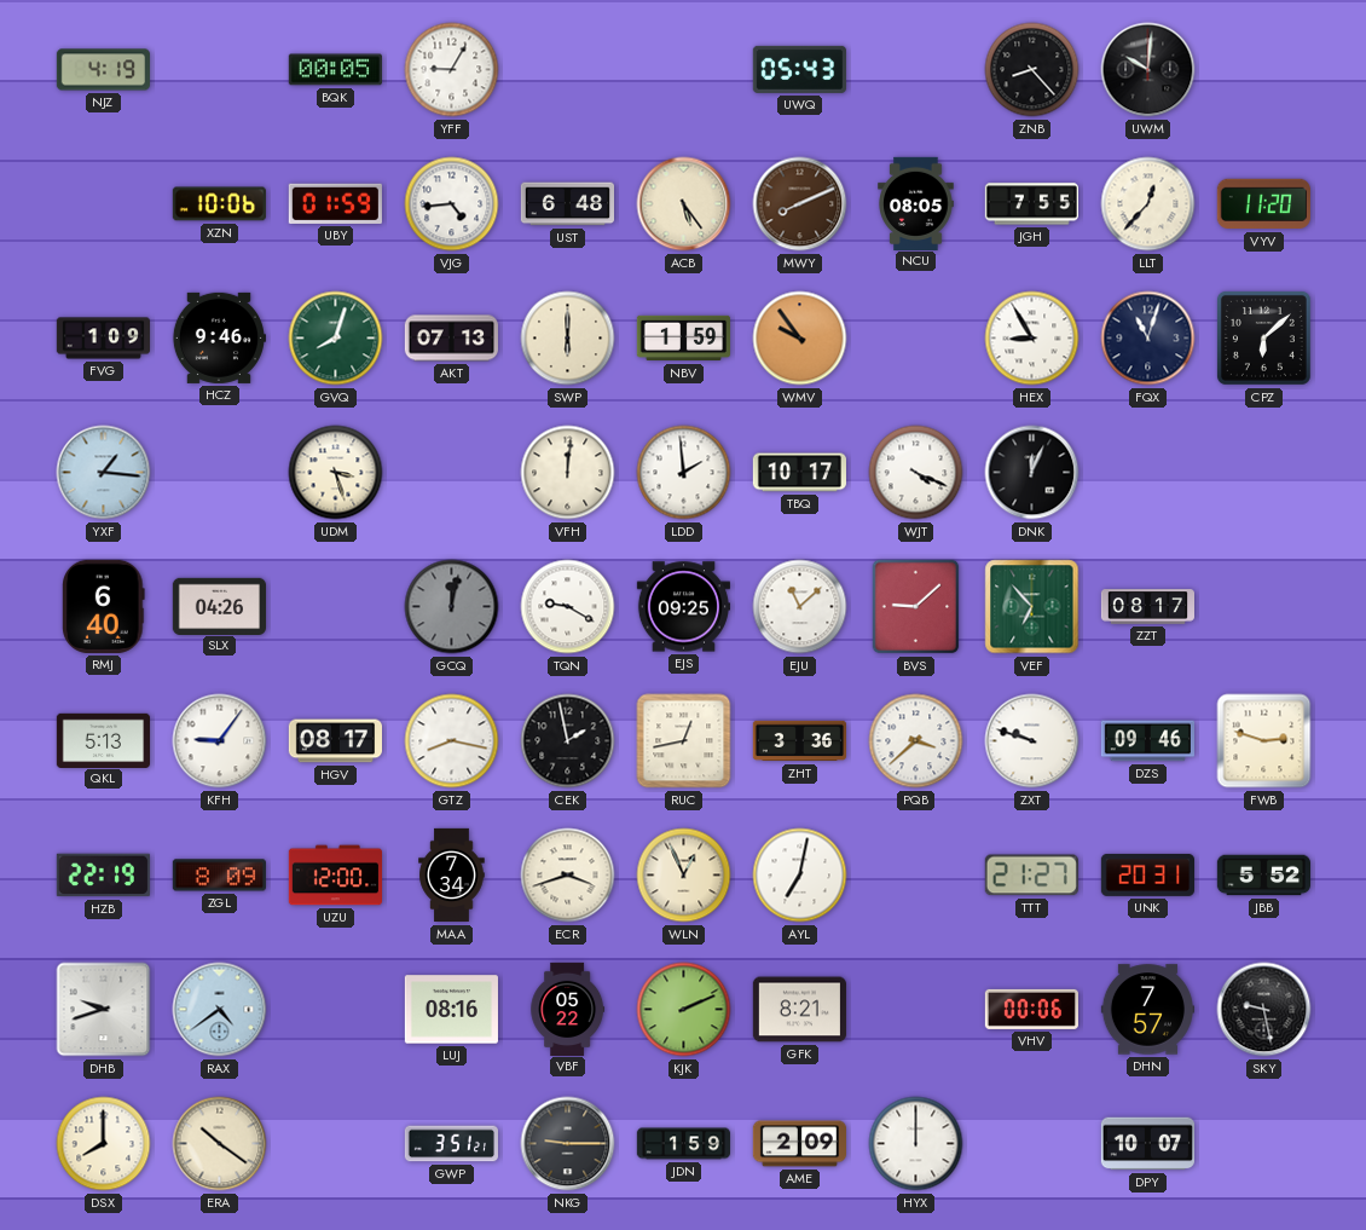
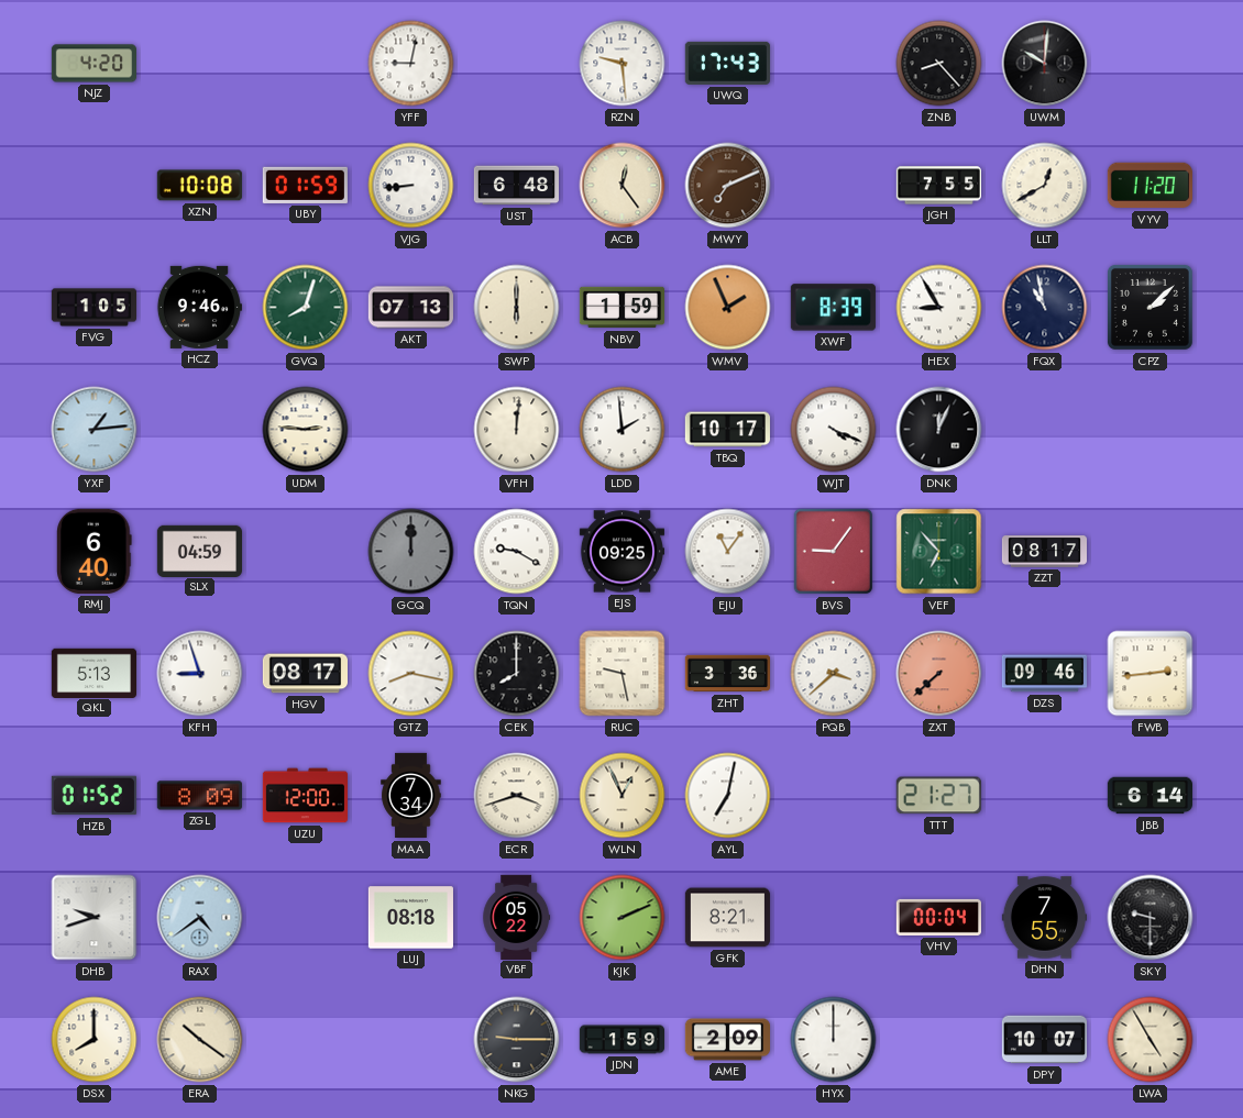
NJZ: 4:19 -> 4:20 (94, 64)
BQK: 00:05 -> none (335, 70)
YFF: 9:05 -> 9:02 (411, 64)
RZN: none -> 9:29 (623, 64)
UWQ: 05:43 -> 17:43 (727, 63)
XZN: 10:06 -> 10:08 (199, 186)
VJG: 4:44 -> 8:44 (411, 186)
ACB: 5:24 -> 12:24 (623, 186)
MWY: 8:11 -> 7:11 (728, 186)
NCU: 08:05 -> none (916, 203)
LLT: 12:37 -> 12:40 (1045, 186)
FVG: 1:09 -> 1:05 (94, 308)
WMV: 9:54 -> 1:56 (728, 308)
XWF: none -> 8:39 (833, 308)
FQX: 11:03 -> 10:58 (1045, 308)
CPZ: 6:08 -> 2:08 (1149, 307)
YXF: 1:16 -> 1:14 (95, 430)
UDM: 3:27 -> 2:46 (306, 430)
SLX: 04:26 -> 04:59 (199, 551)
GCQ: 12:02 -> 12:00 (411, 552)
EJU: 11:08 -> 11:06 (728, 552)
BVS: 9:08 -> 9:06 (834, 552)
KFH: 9:06 -> 8:57 (200, 674)
CEK: 1:58 -> 8:00 (517, 674)
RUC: 12:43 -> 9:28 (623, 674)
ZXT: 9:48 -> 7:38 (939, 674)
ZXT dial: white -> salmon (939, 674)
FWB: 2:48 -> 2:44 (1151, 674)
HZB: 22:19 -> 01:52 (94, 796)
UNK: 20:31 -> none (1147, 874)
JBB: 5:52 -> 6:14 (1149, 796)
LUJ: 08:16 -> 08:18 (410, 918)
VHV: 00:06 -> 00:04 (938, 917)
DHN: 7:57 -> 7:55 (1044, 918)
SKY: 9:28 -> 9:30 (1151, 918)
GWP: 3:51 -> none (451, 1144)
LWA: none -> 4:55 (1151, 1040)
